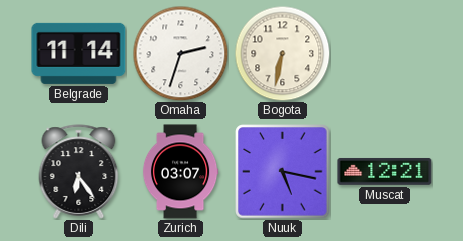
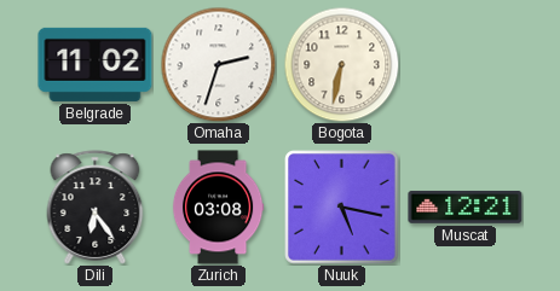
Belgrade: 11:14 -> 11:02 (96, 64)
Zurich: 03:07 -> 03:08 (218, 208)
